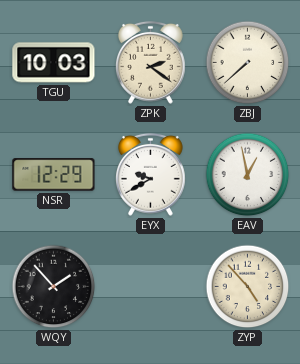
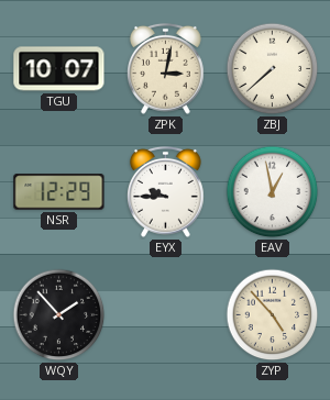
TGU: 10:03 -> 10:07 (59, 69)
ZPK: 2:21 -> 3:02 (166, 68)
EYX: 9:40 -> 9:45 (166, 191)
